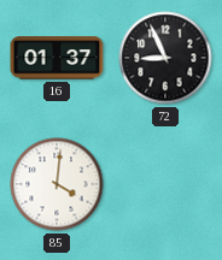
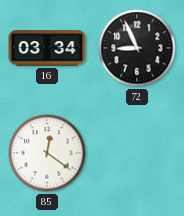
16: 01:37 -> 03:34 (47, 48)
85: 4:01 -> 12:21 (47, 153)
